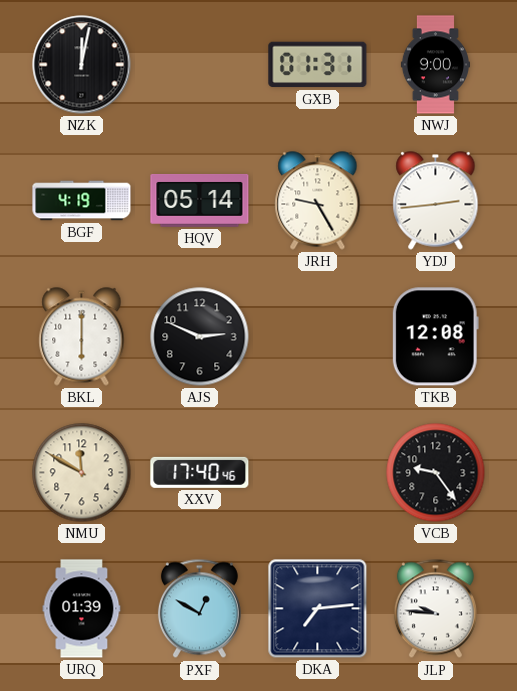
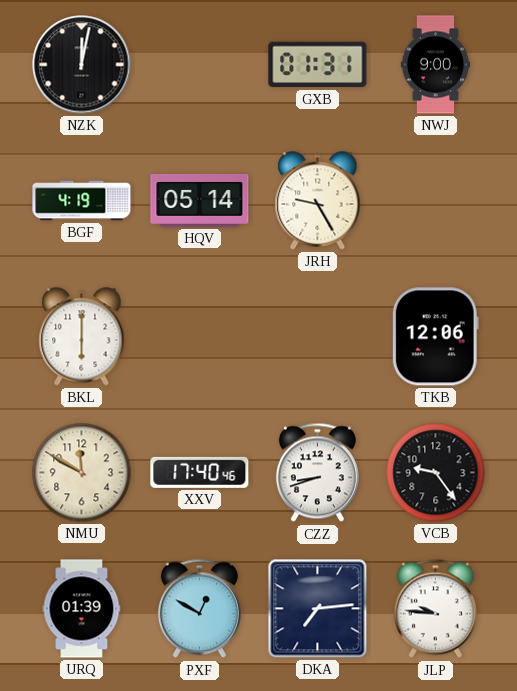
YDJ: 2:44 -> none (436, 201)
AJS: 2:49 -> none (200, 337)
TKB: 12:08 -> 12:06 (435, 337)
CZZ: none -> 8:42 (317, 473)
